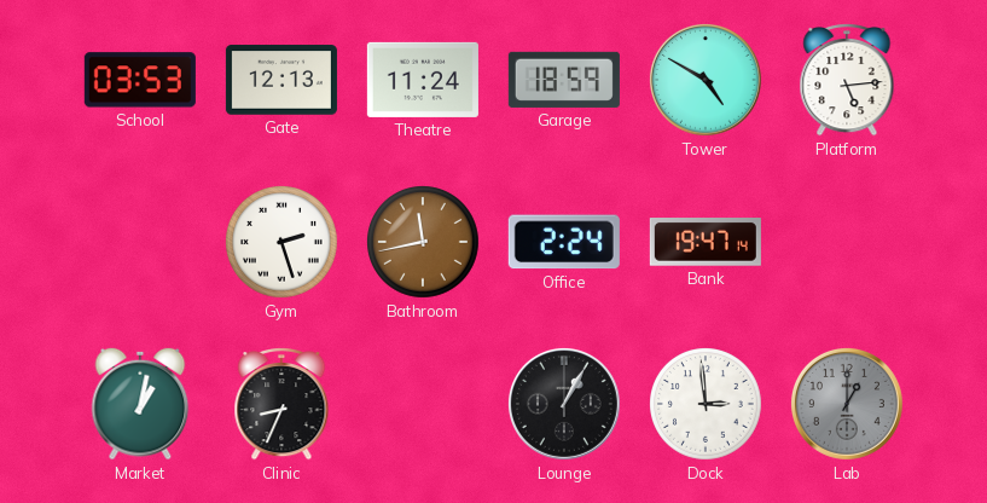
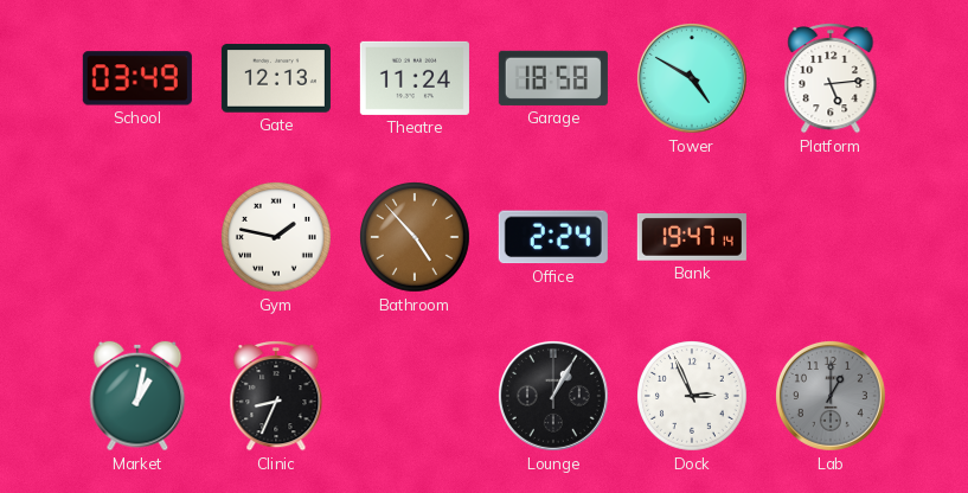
School: 03:53 -> 03:49 (137, 78)
Garage: 18:59 -> 18:58 (553, 78)
Gym: 2:27 -> 1:47 (277, 238)
Bathroom: 11:43 -> 4:53 (416, 238)
Dock: 2:59 -> 2:56 (693, 397)
